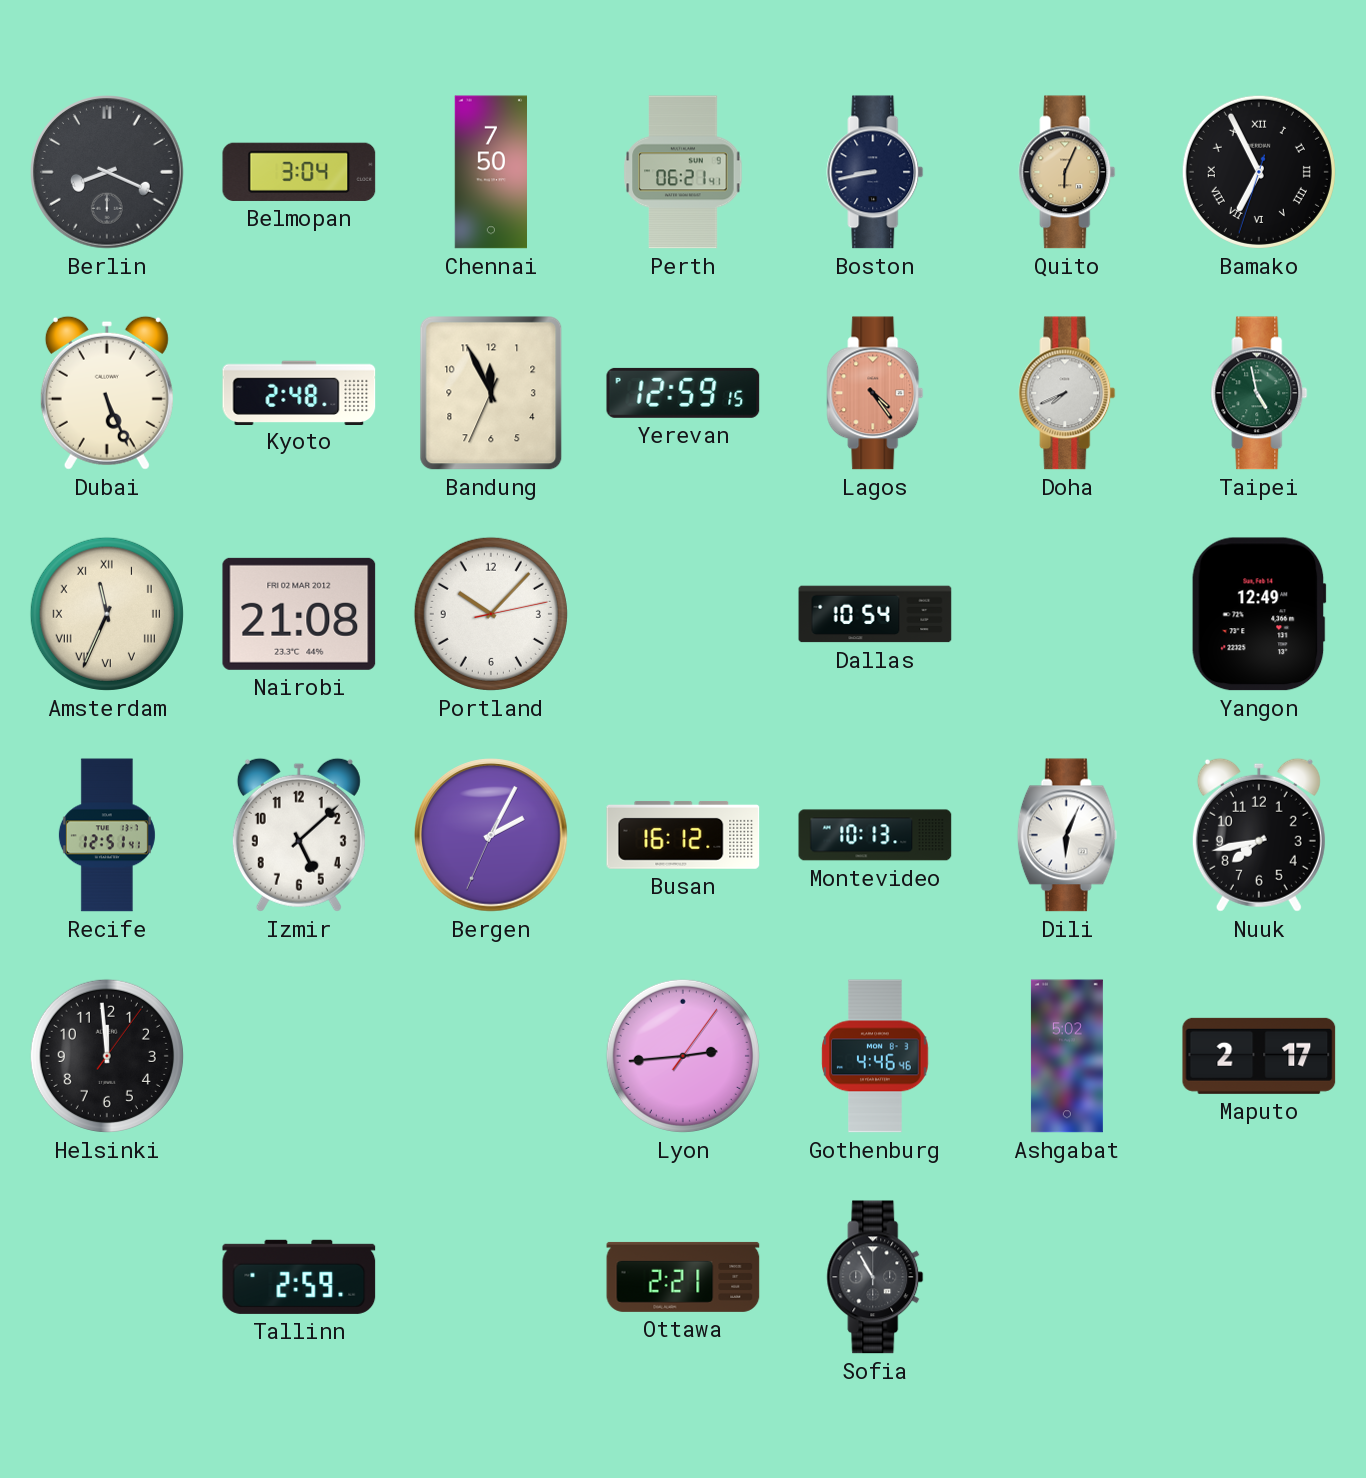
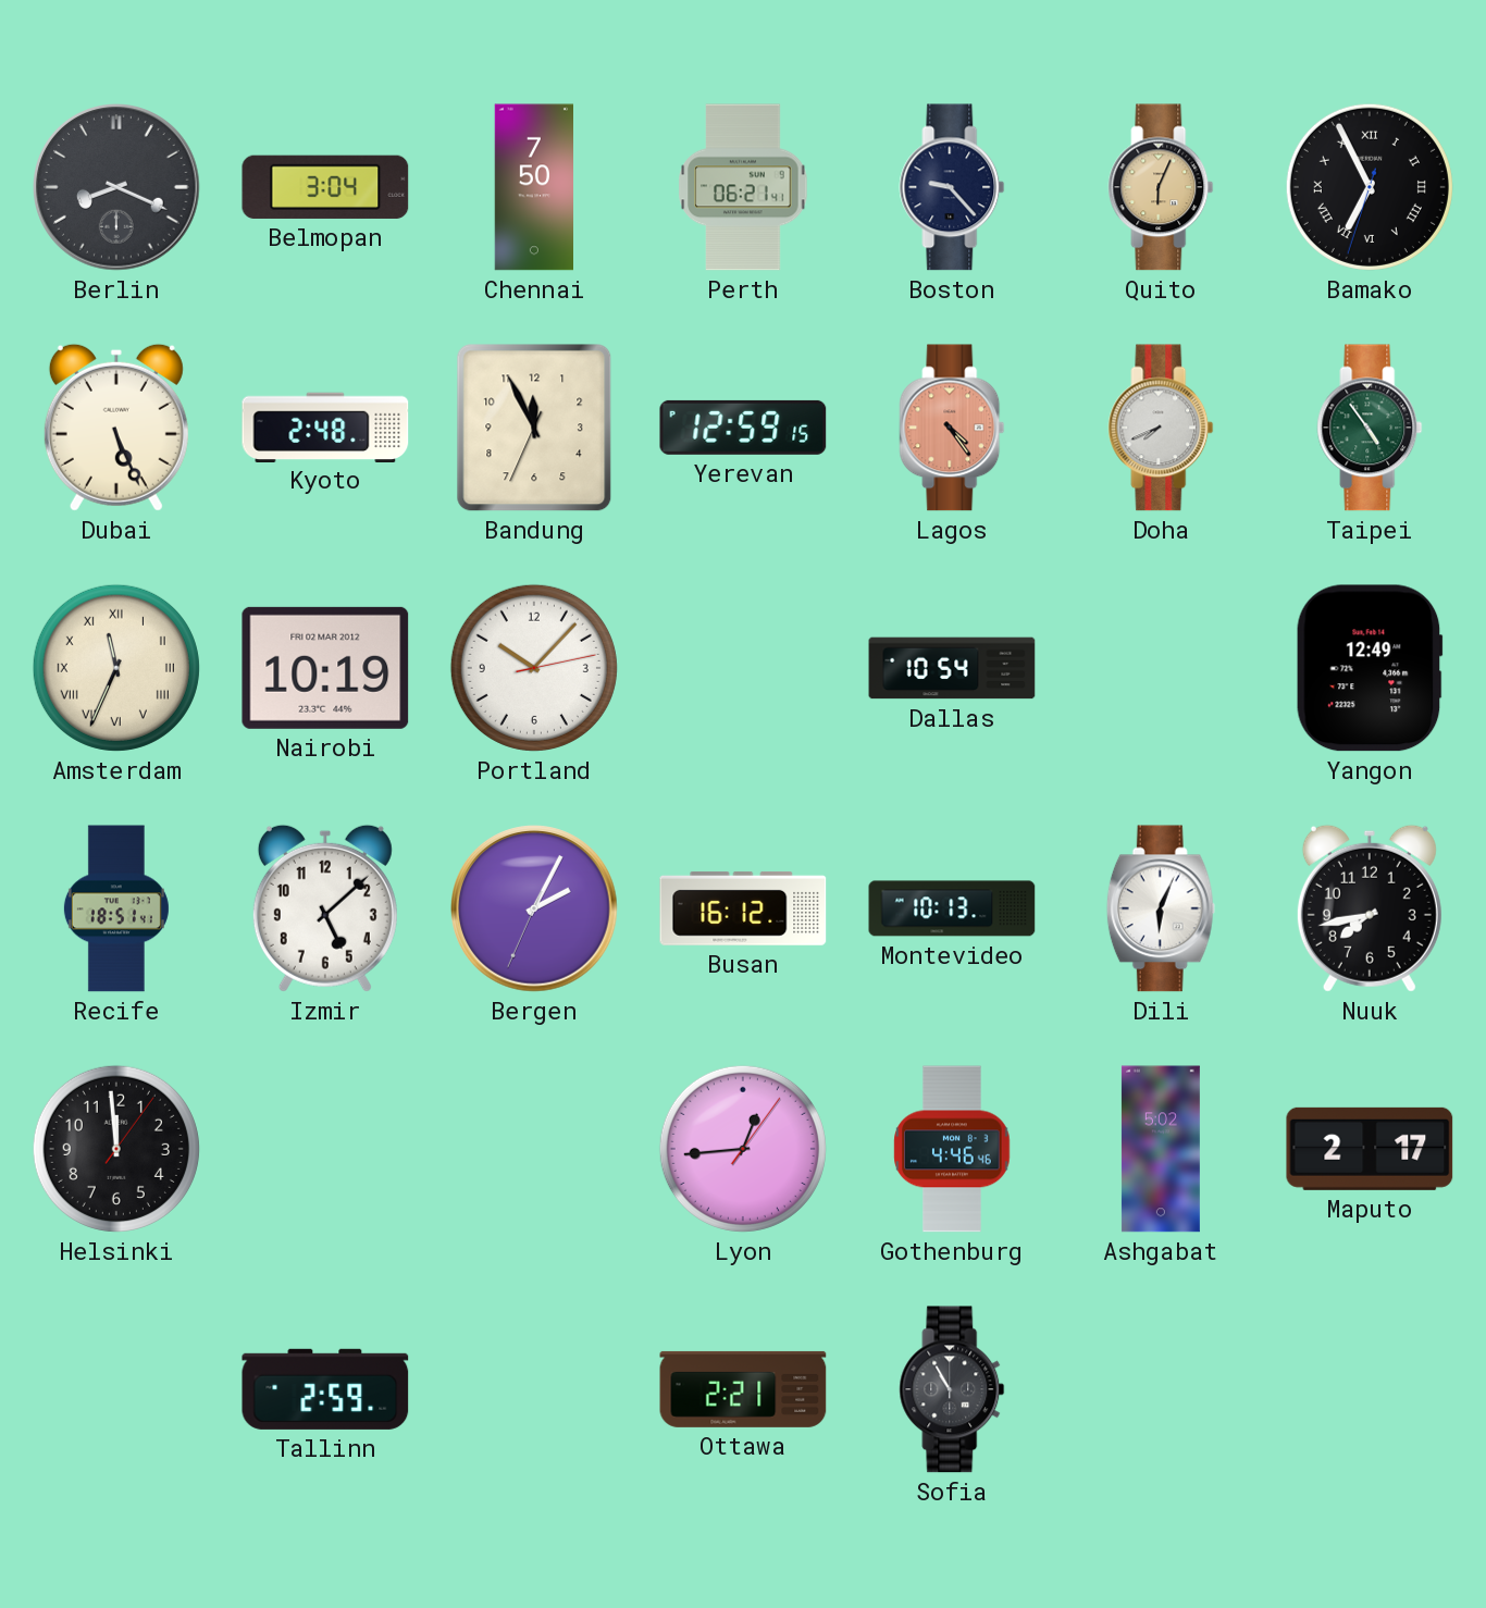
Boston: 8:43 -> 9:23 (952, 187)
Taipei: 4:58 -> 4:54 (1370, 428)
Nairobi: 21:08 -> 10:19 (325, 668)
Recife: 12:51 -> 18:51 (116, 908)
Lyon: 2:44 -> 12:44 (743, 1149)
